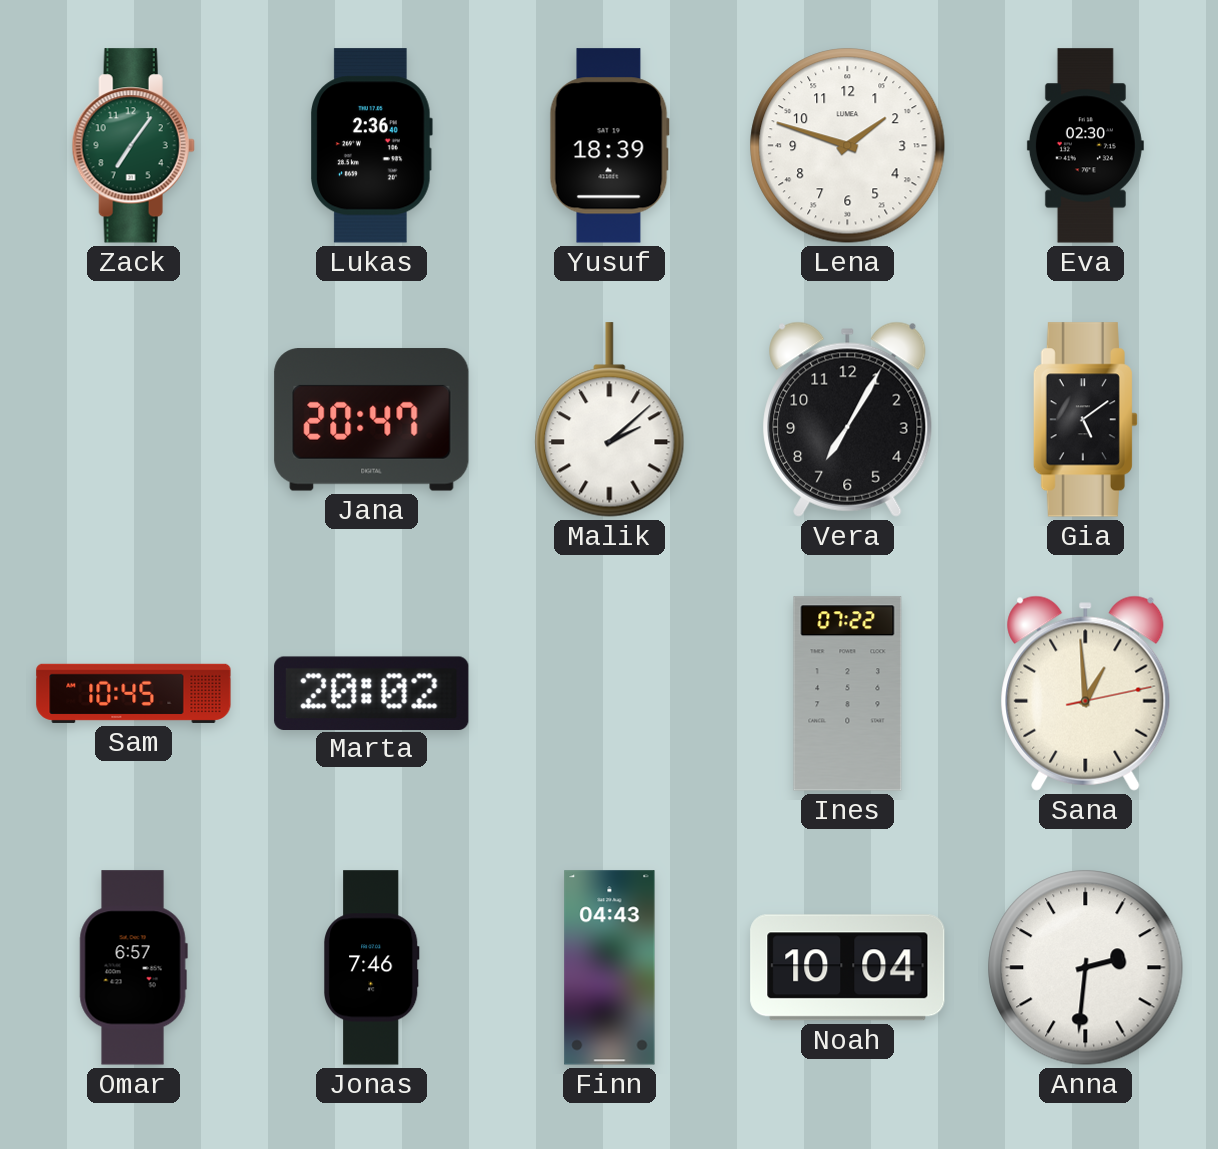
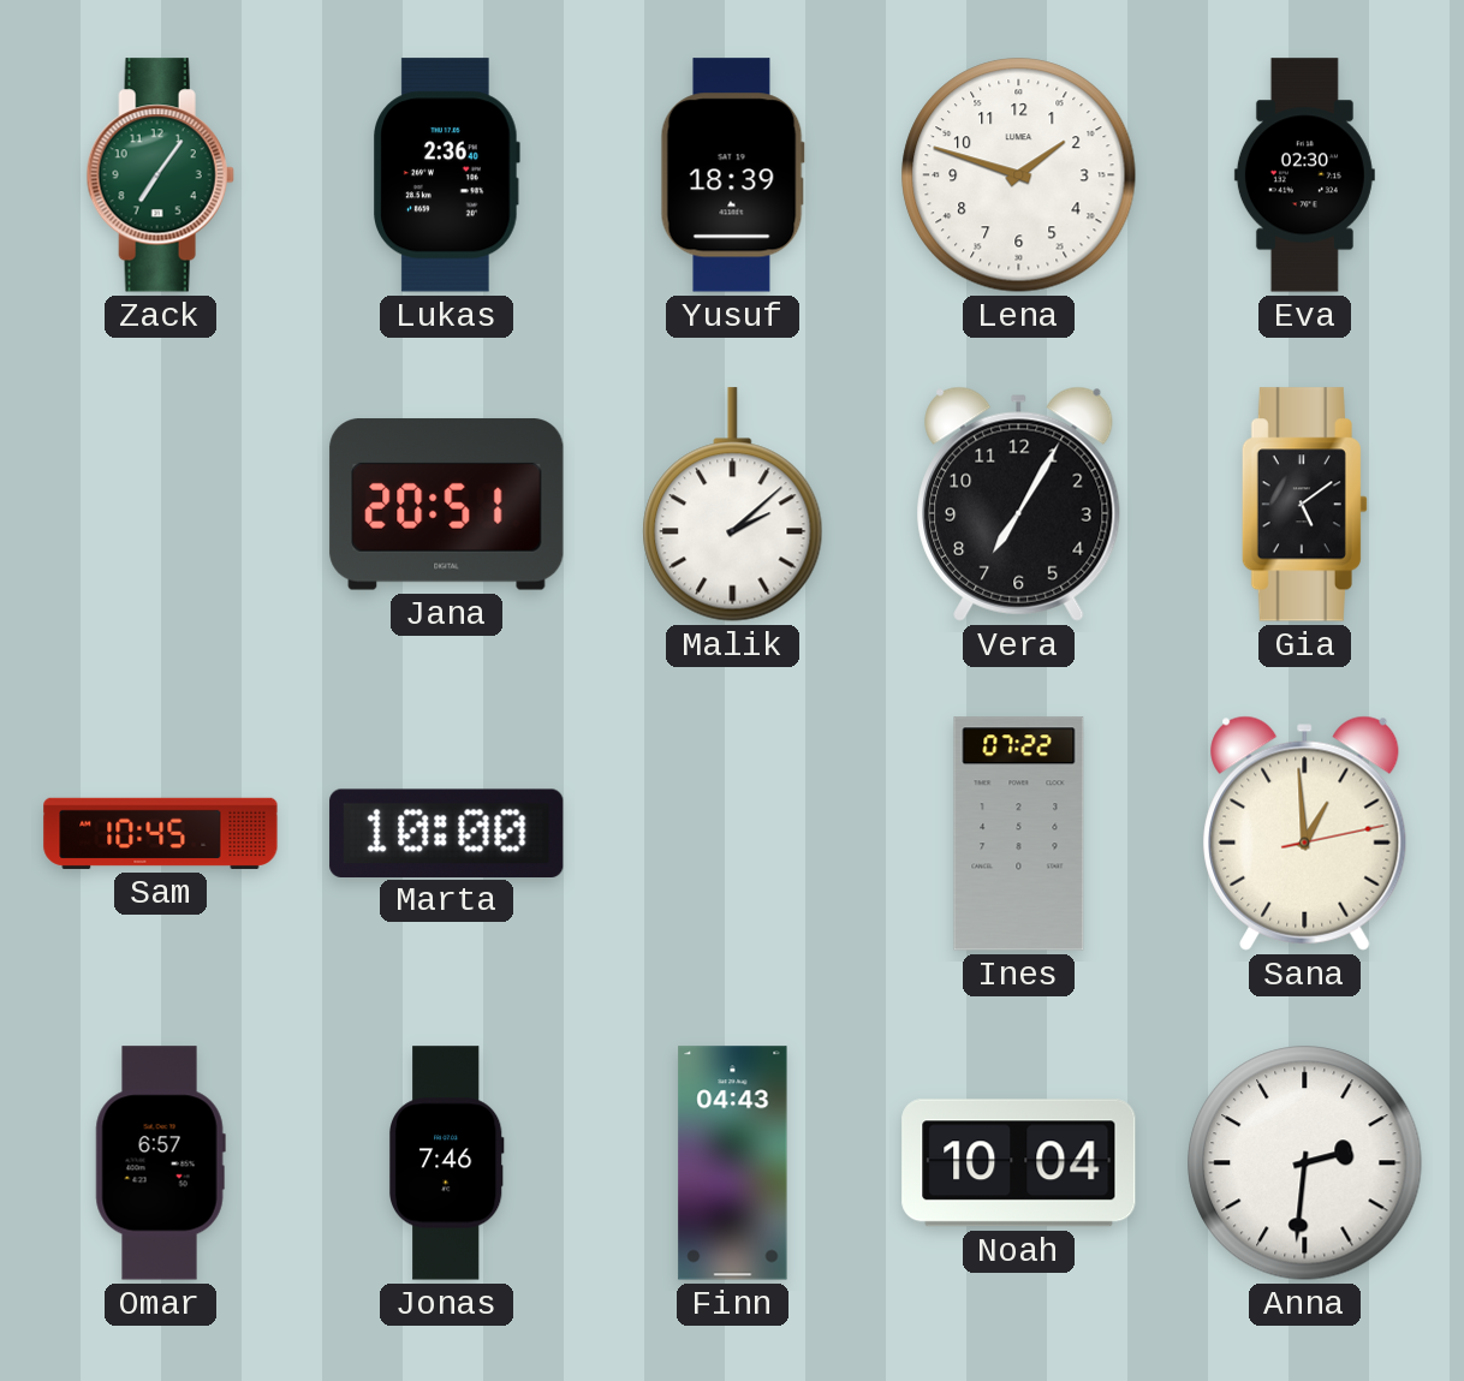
Jana: 20:47 -> 20:51 (447, 505)
Marta: 20:02 -> 10:00 (447, 833)
